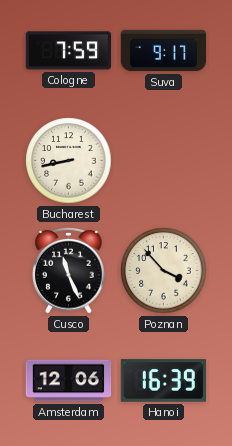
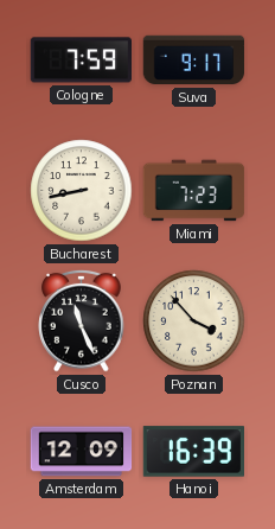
Miami: none -> 7:23 (194, 191)
Amsterdam: 12:06 -> 12:09 (82, 452)
